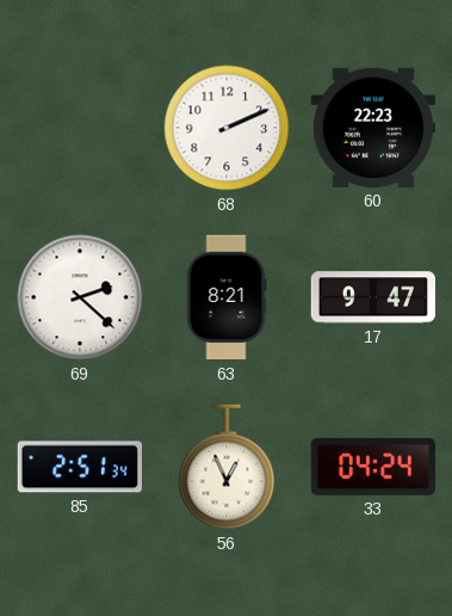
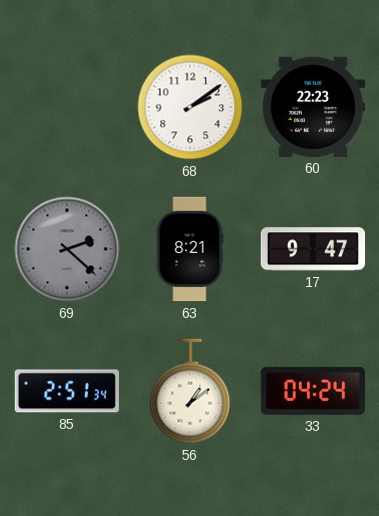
68: 2:11 -> 2:09 (190, 107)
69 dial: white -> grey (67, 249)
56: 12:56 -> 1:09 (190, 391)
